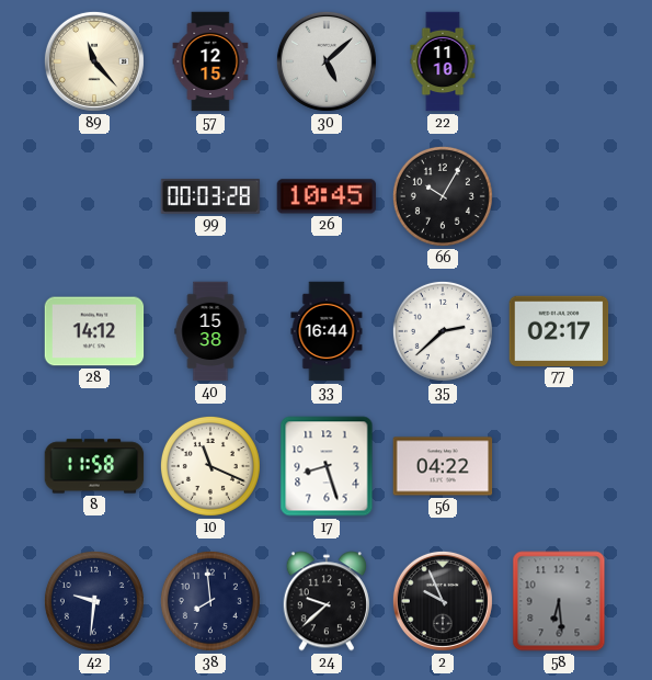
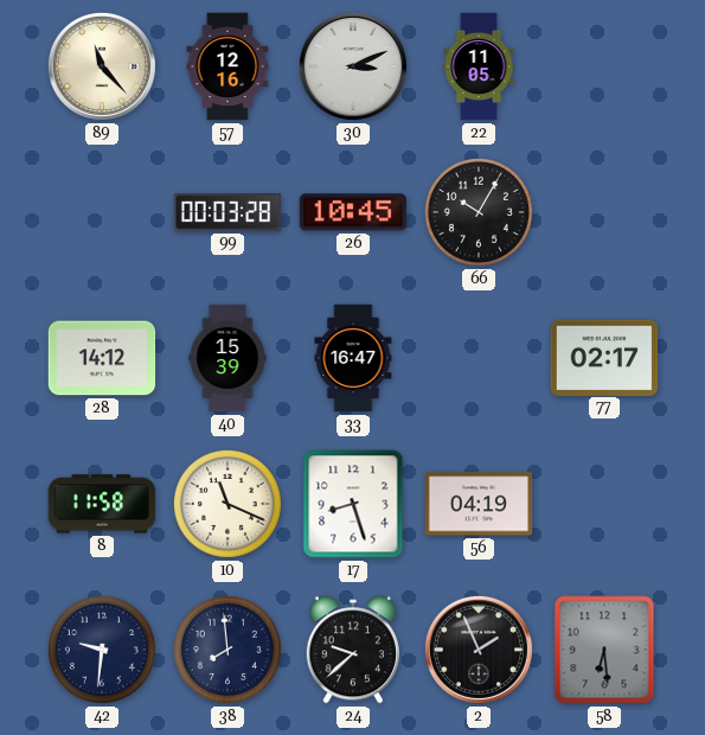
57: 12:15 -> 12:16 (227, 66)
30: 5:08 -> 3:11 (353, 66)
22: 11:10 -> 11:05 (479, 66)
40: 15:38 -> 15:39 (227, 358)
33: 16:44 -> 16:47 (353, 358)
35: 2:38 -> none (443, 331)
56: 04:22 -> 04:19 (479, 504)
2: 9:56 -> 1:56 (479, 650)
